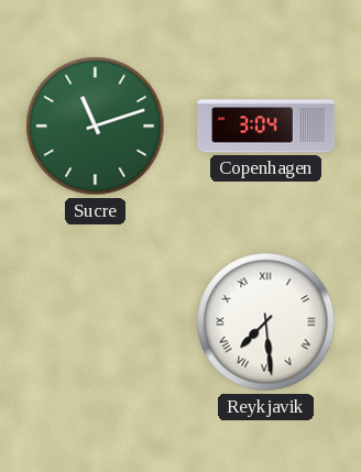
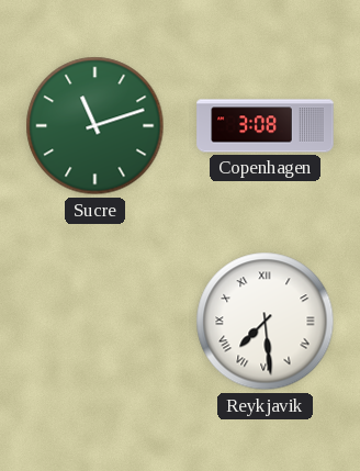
Copenhagen: 3:04 -> 3:08 (266, 126)
